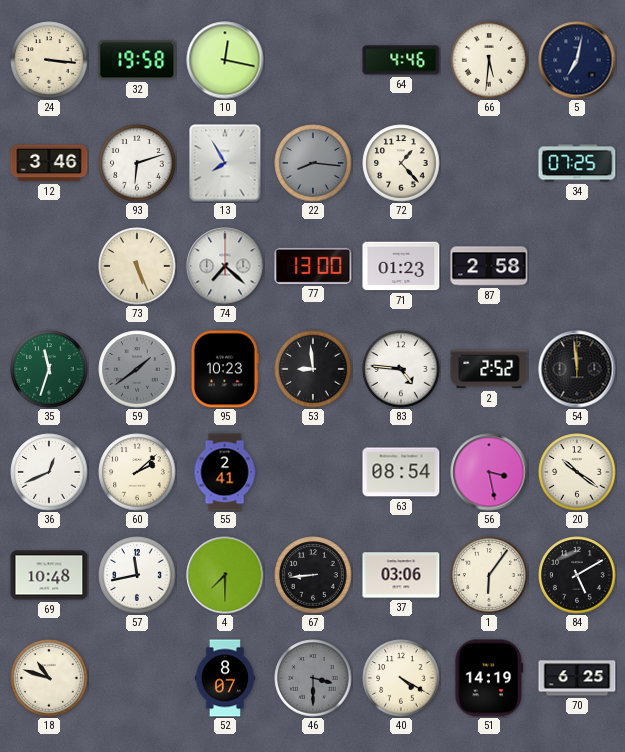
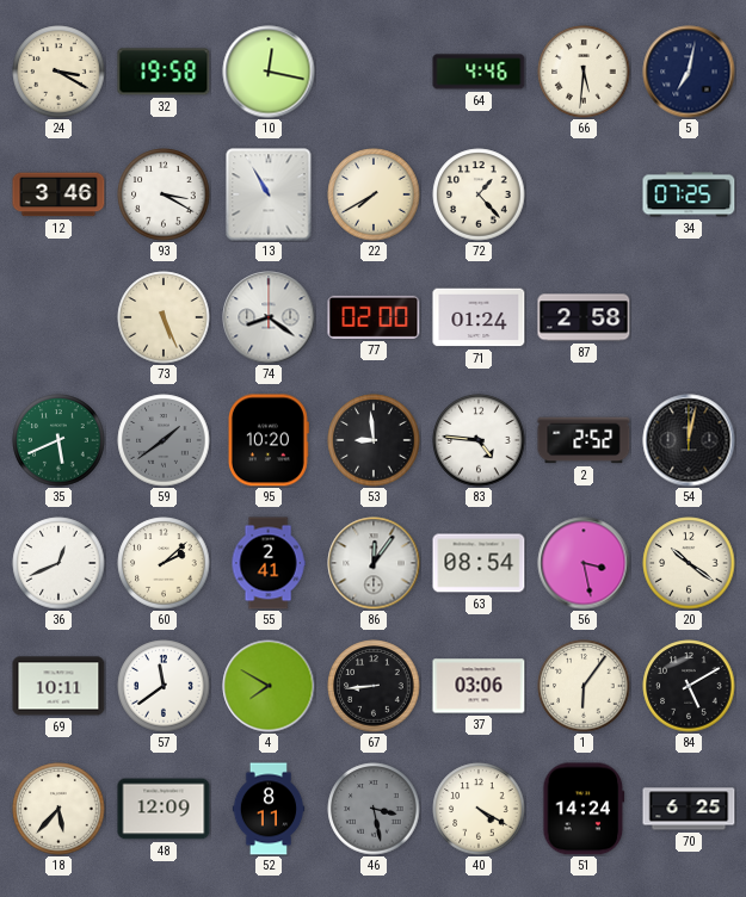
24: 3:16 -> 3:20 (58, 72)
93: 6:12 -> 3:20 (164, 194)
13: 7:55 -> 10:55 (269, 194)
22: 8:16 -> 7:40 (374, 194)
22 dial: grey -> cream (374, 194)
74: 7:22 -> 8:21 (269, 317)
77: 13:00 -> 02:00 (374, 317)
71: 01:23 -> 01:24 (479, 317)
35: 11:33 -> 5:41 (58, 440)
95: 10:23 -> 10:20 (269, 440)
54: 11:59 -> 12:02 (689, 440)
86: none -> 12:06 (374, 563)
69: 10:48 -> 10:11 (58, 686)
57: 11:43 -> 11:39 (164, 686)
4: 7:30 -> 7:50 (269, 686)
18: 10:48 -> 5:37 (58, 809)
48: none -> 12:09 (164, 809)
52: 8:07 -> 8:11 (269, 809)
46: 3:30 -> 3:28 (374, 809)
51: 14:19 -> 14:24 (584, 809)
